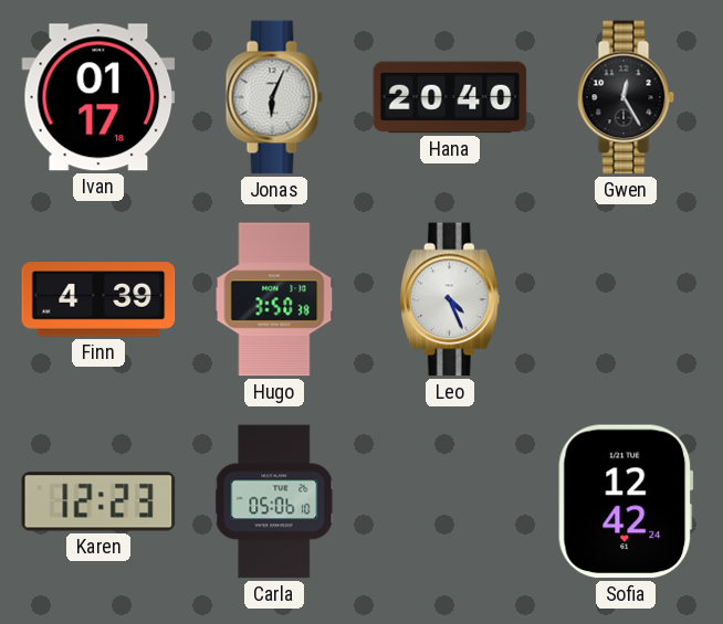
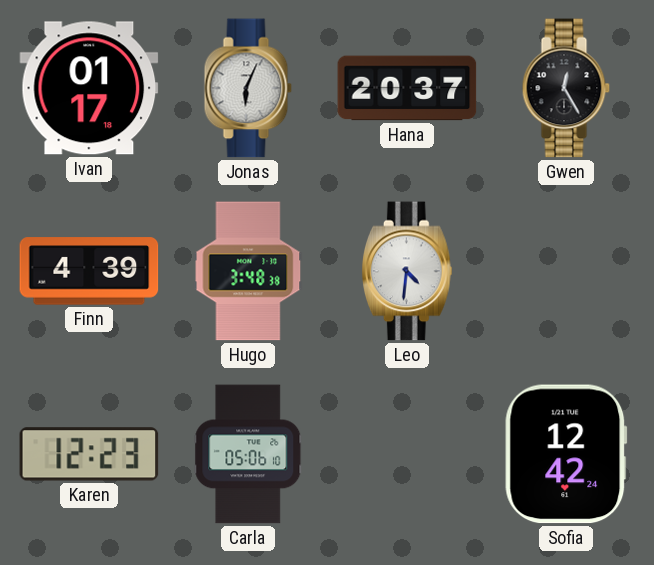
Hana: 20:40 -> 20:37 (407, 88)
Hugo: 3:50 -> 3:48 (248, 271)
Leo: 4:26 -> 4:31 (407, 271)
